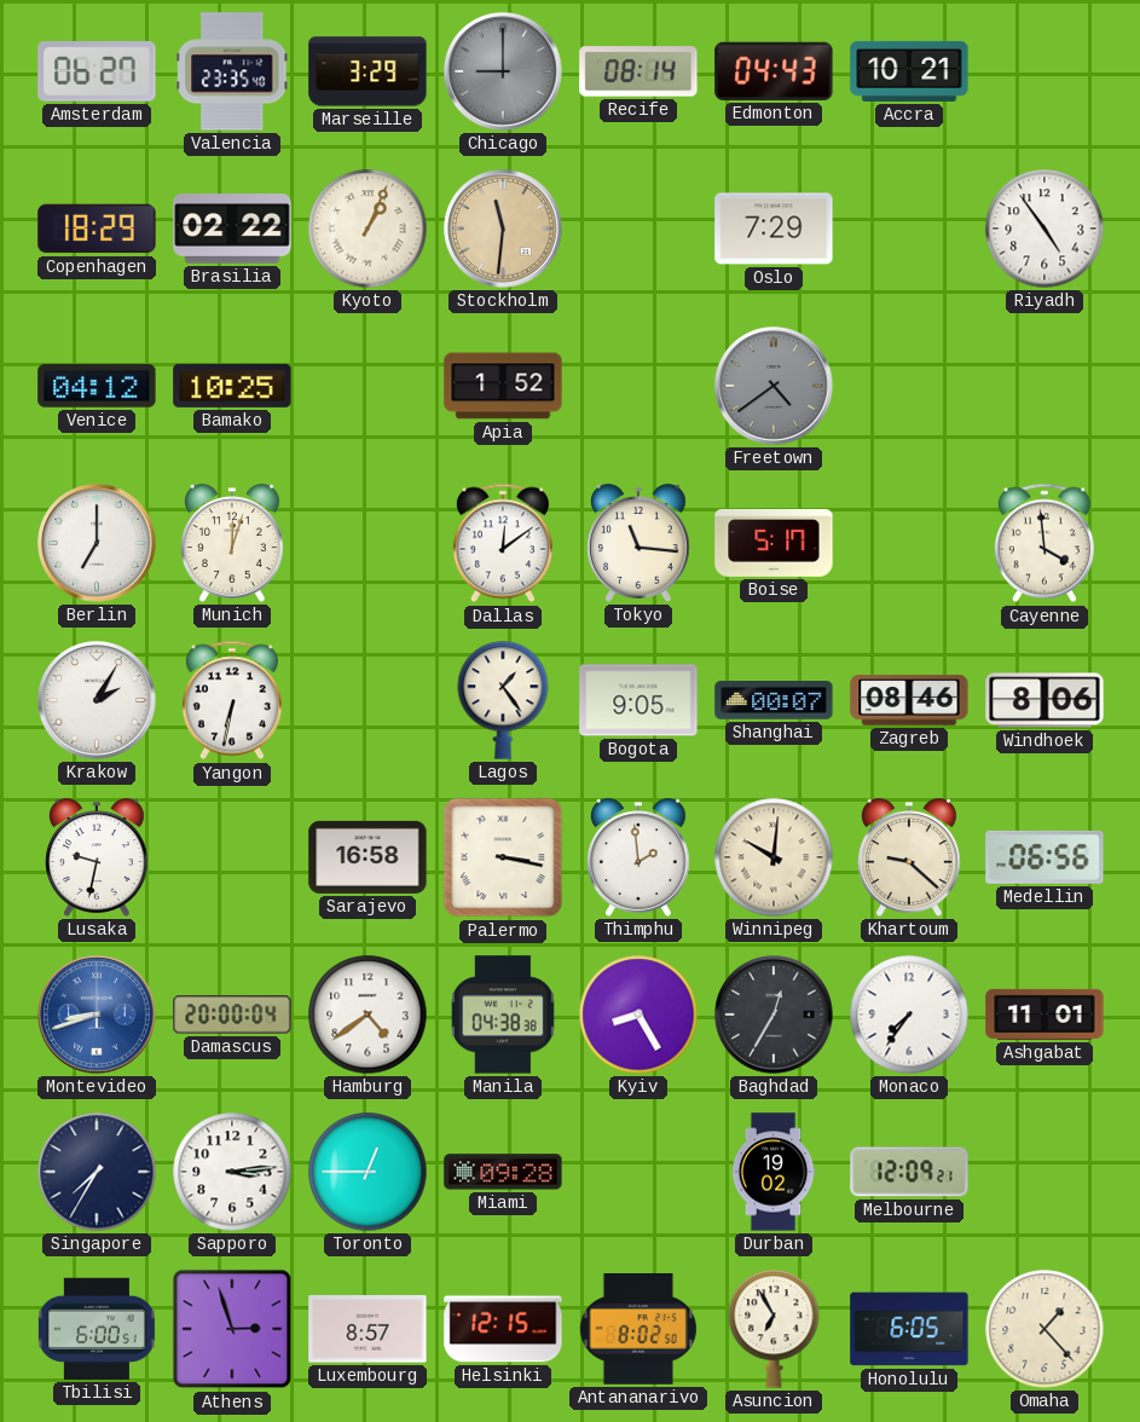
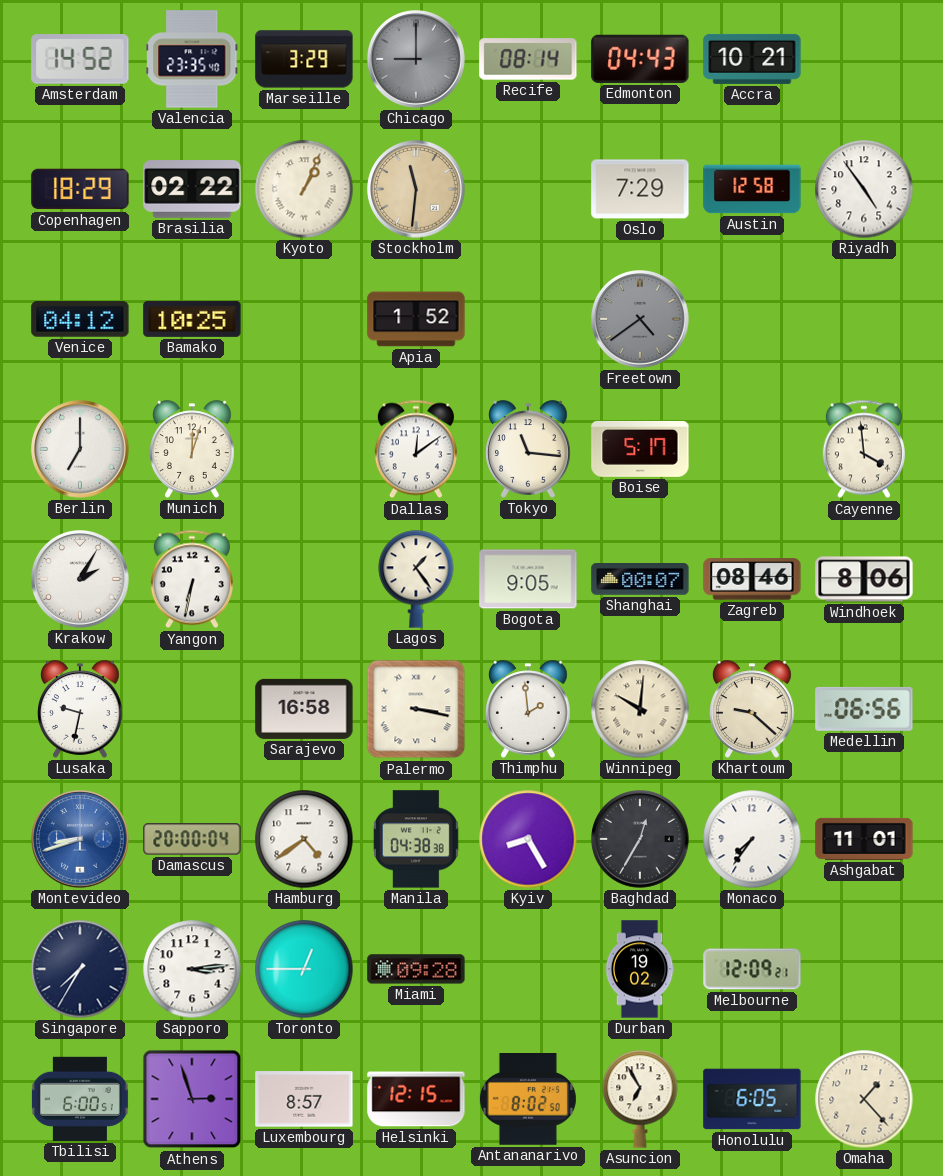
Amsterdam: 06:27 -> 14:52 (80, 60)
Austin: none -> 12:58 (752, 189)
